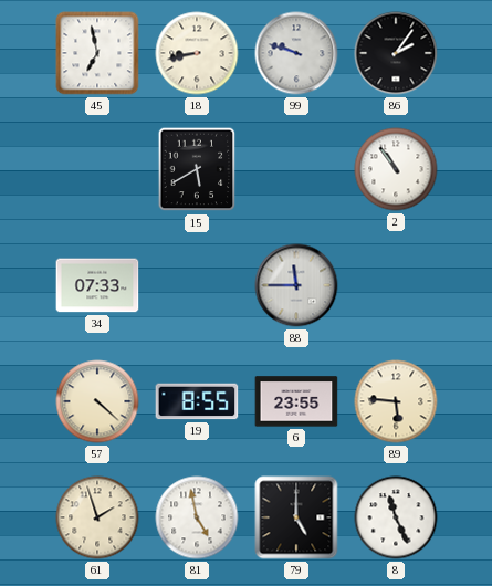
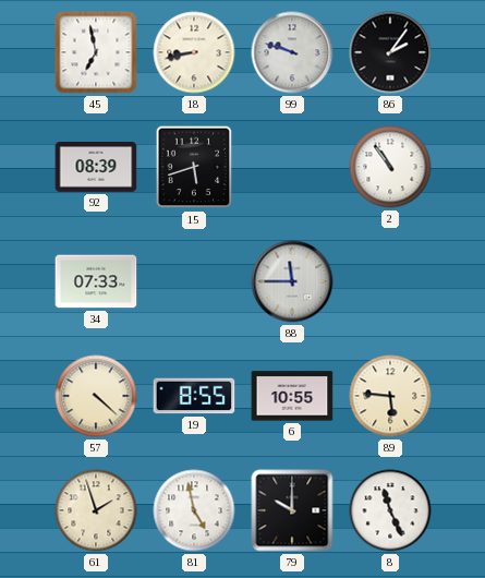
92: none -> 08:39 (96, 168)
15: 5:40 -> 5:42 (194, 167)
6: 23:55 -> 10:55 (292, 396)
79: 5:00 -> 10:00 (292, 510)
